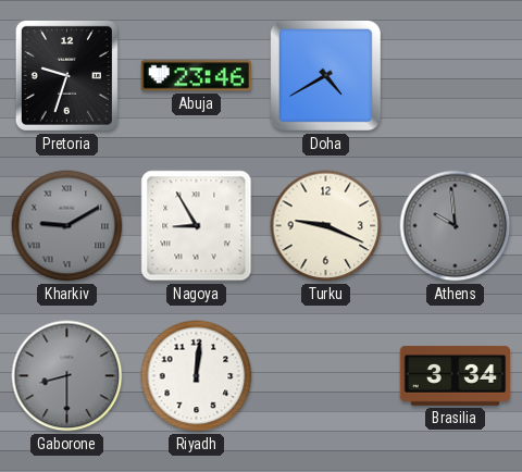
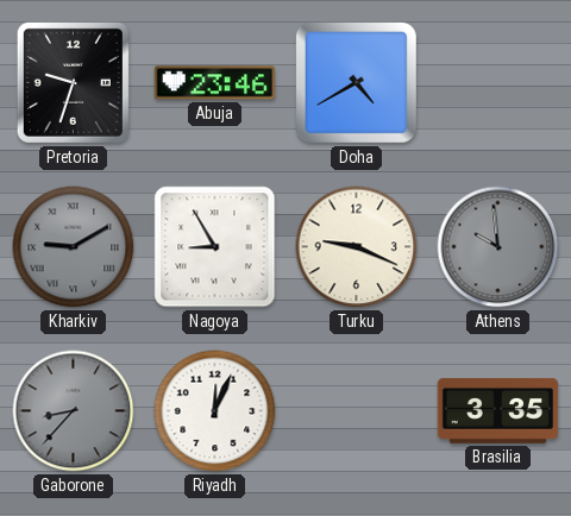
Gaborone: 8:30 -> 8:37 (74, 411)
Riyadh: 12:01 -> 12:04 (215, 411)
Brasilia: 3:34 -> 3:35 (498, 411)
